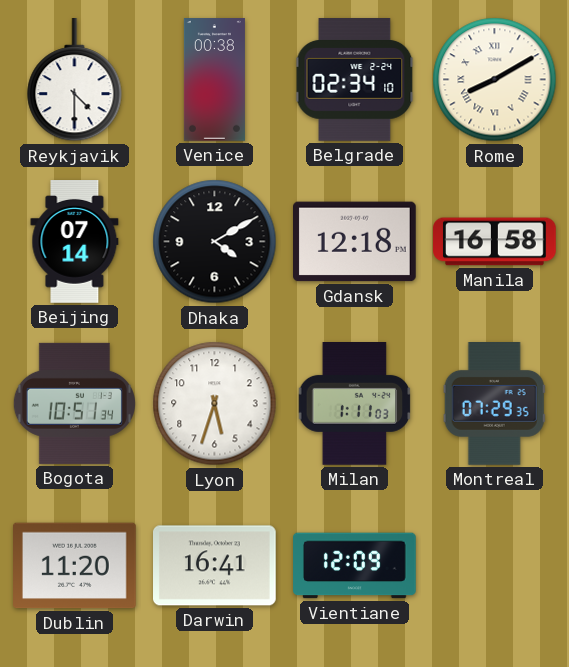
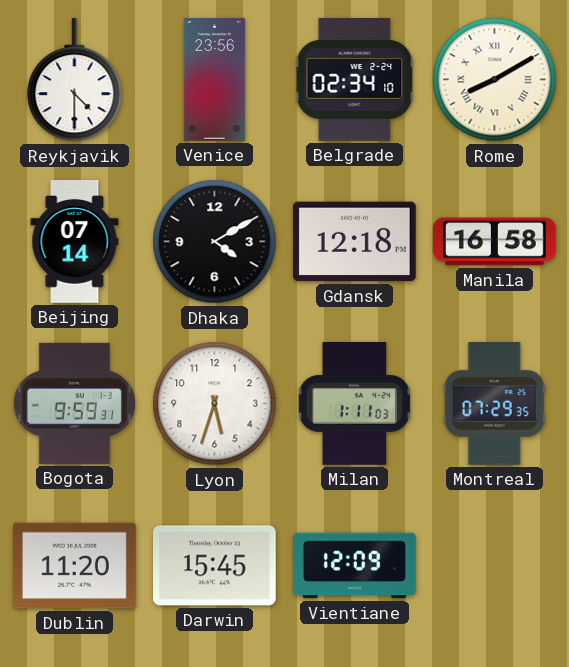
Venice: 00:38 -> 23:56 (214, 80)
Bogota: 10:51 -> 9:59 (74, 403)
Darwin: 16:41 -> 15:45 (215, 566)
